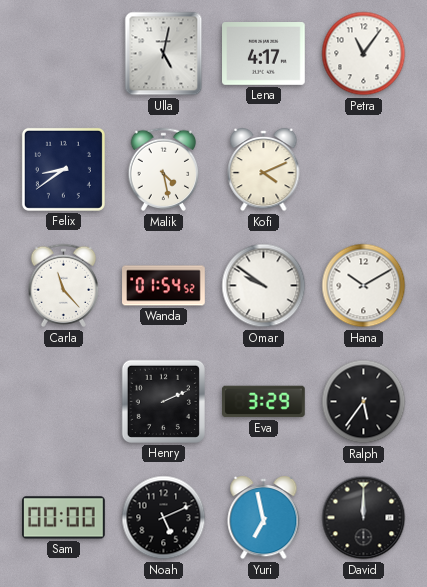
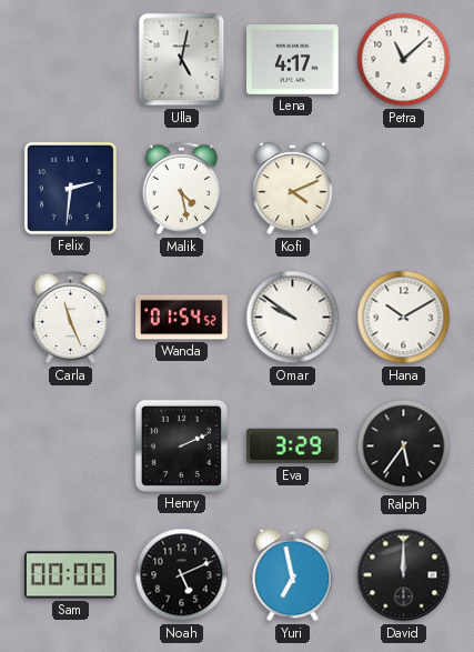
Petra: 11:06 -> 11:08 (404, 60)
Felix: 8:39 -> 2:31 (70, 188)
Carla: 11:23 -> 11:26 (71, 318)
